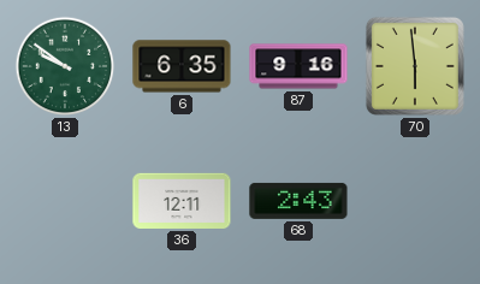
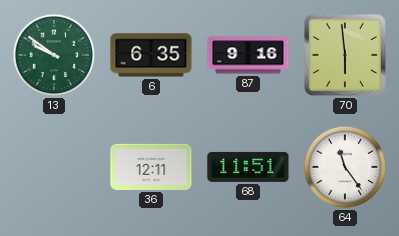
68: 2:43 -> 11:51 (248, 167)
64: none -> 11:24 (345, 167)
